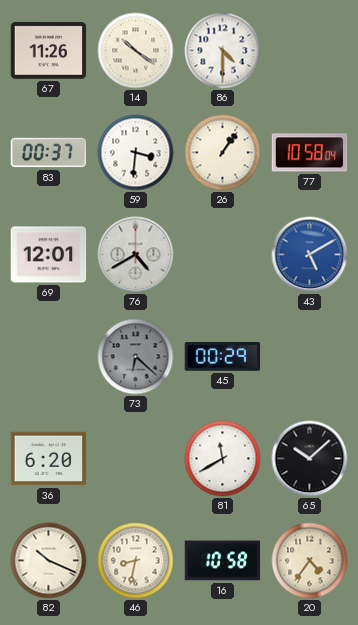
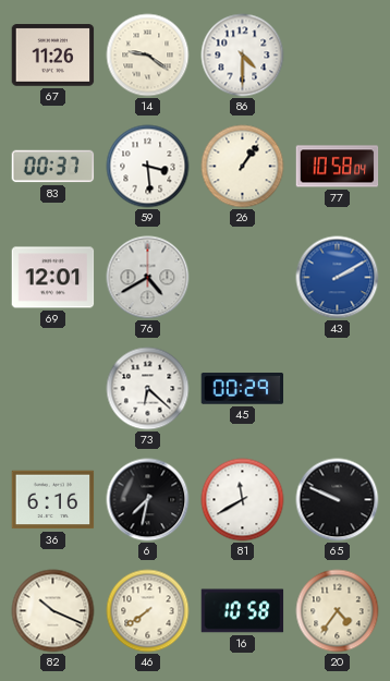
14: 10:21 -> 9:21 (148, 56)
59: 3:31 -> 3:29 (148, 167)
43: 5:10 -> 2:10 (338, 278)
73 dial: grey -> white (148, 389)
36: 6:20 -> 6:16 (53, 500)
6: none -> 7:32 (148, 500)
65: 10:08 -> 9:49 (338, 500)
46: 8:32 -> 7:39 (148, 611)
